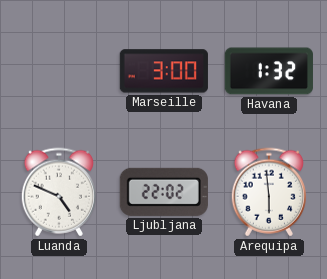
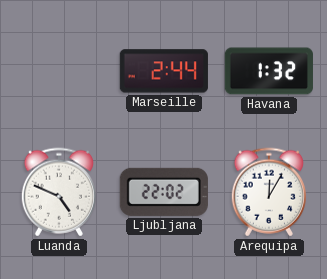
Marseille: 3:00 -> 2:44 (164, 71)
Arequipa: 5:59 -> 12:05 (268, 192)
